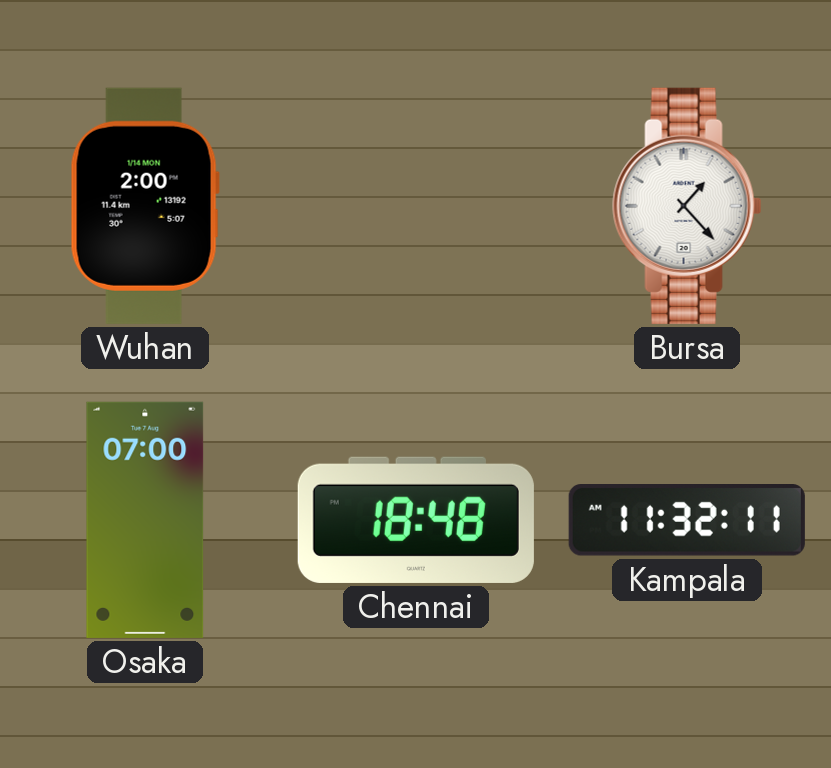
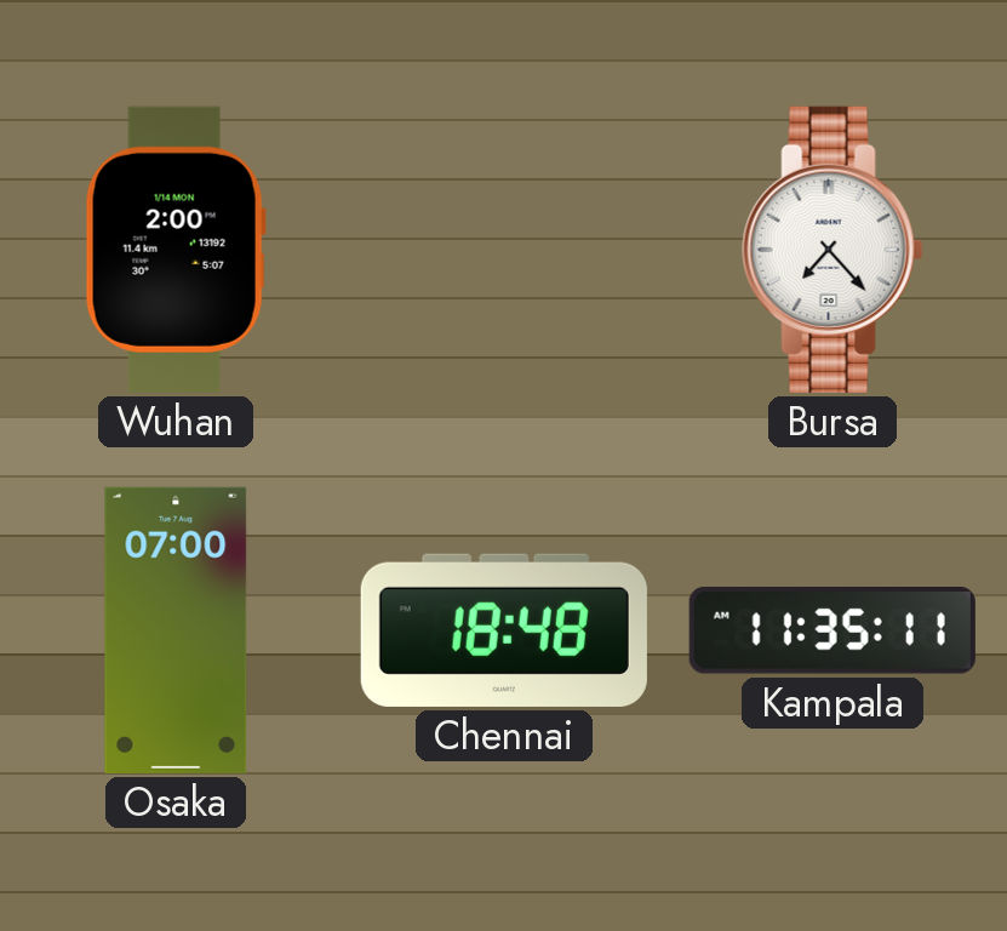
Bursa: 1:23 -> 7:23 (833, 250)
Kampala: 11:32 -> 11:35 (833, 632)
